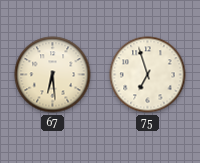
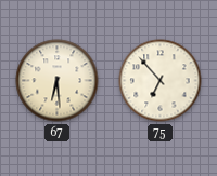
75: 6:57 -> 6:53 (161, 81)
